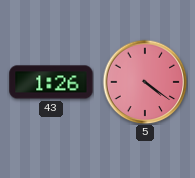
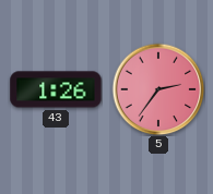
5: 4:21 -> 2:36 (158, 89)
